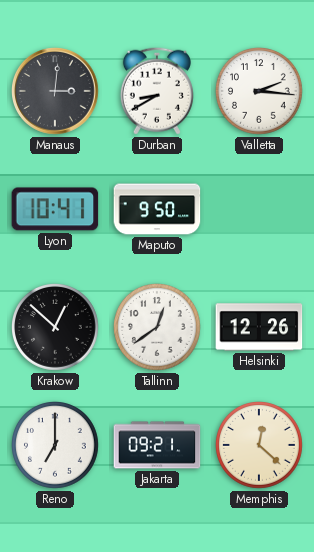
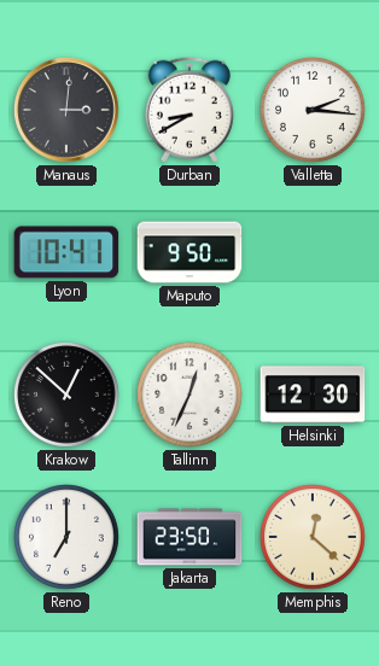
Tallinn: 12:39 -> 12:34 (191, 396)
Helsinki: 12:26 -> 12:30 (313, 395)
Jakarta: 09:21 -> 23:50 (189, 537)
